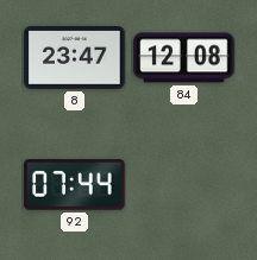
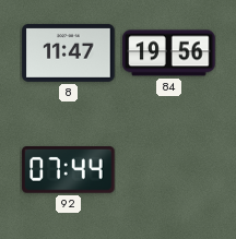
8: 23:47 -> 11:47 (69, 52)
84: 12:08 -> 19:56 (169, 53)
